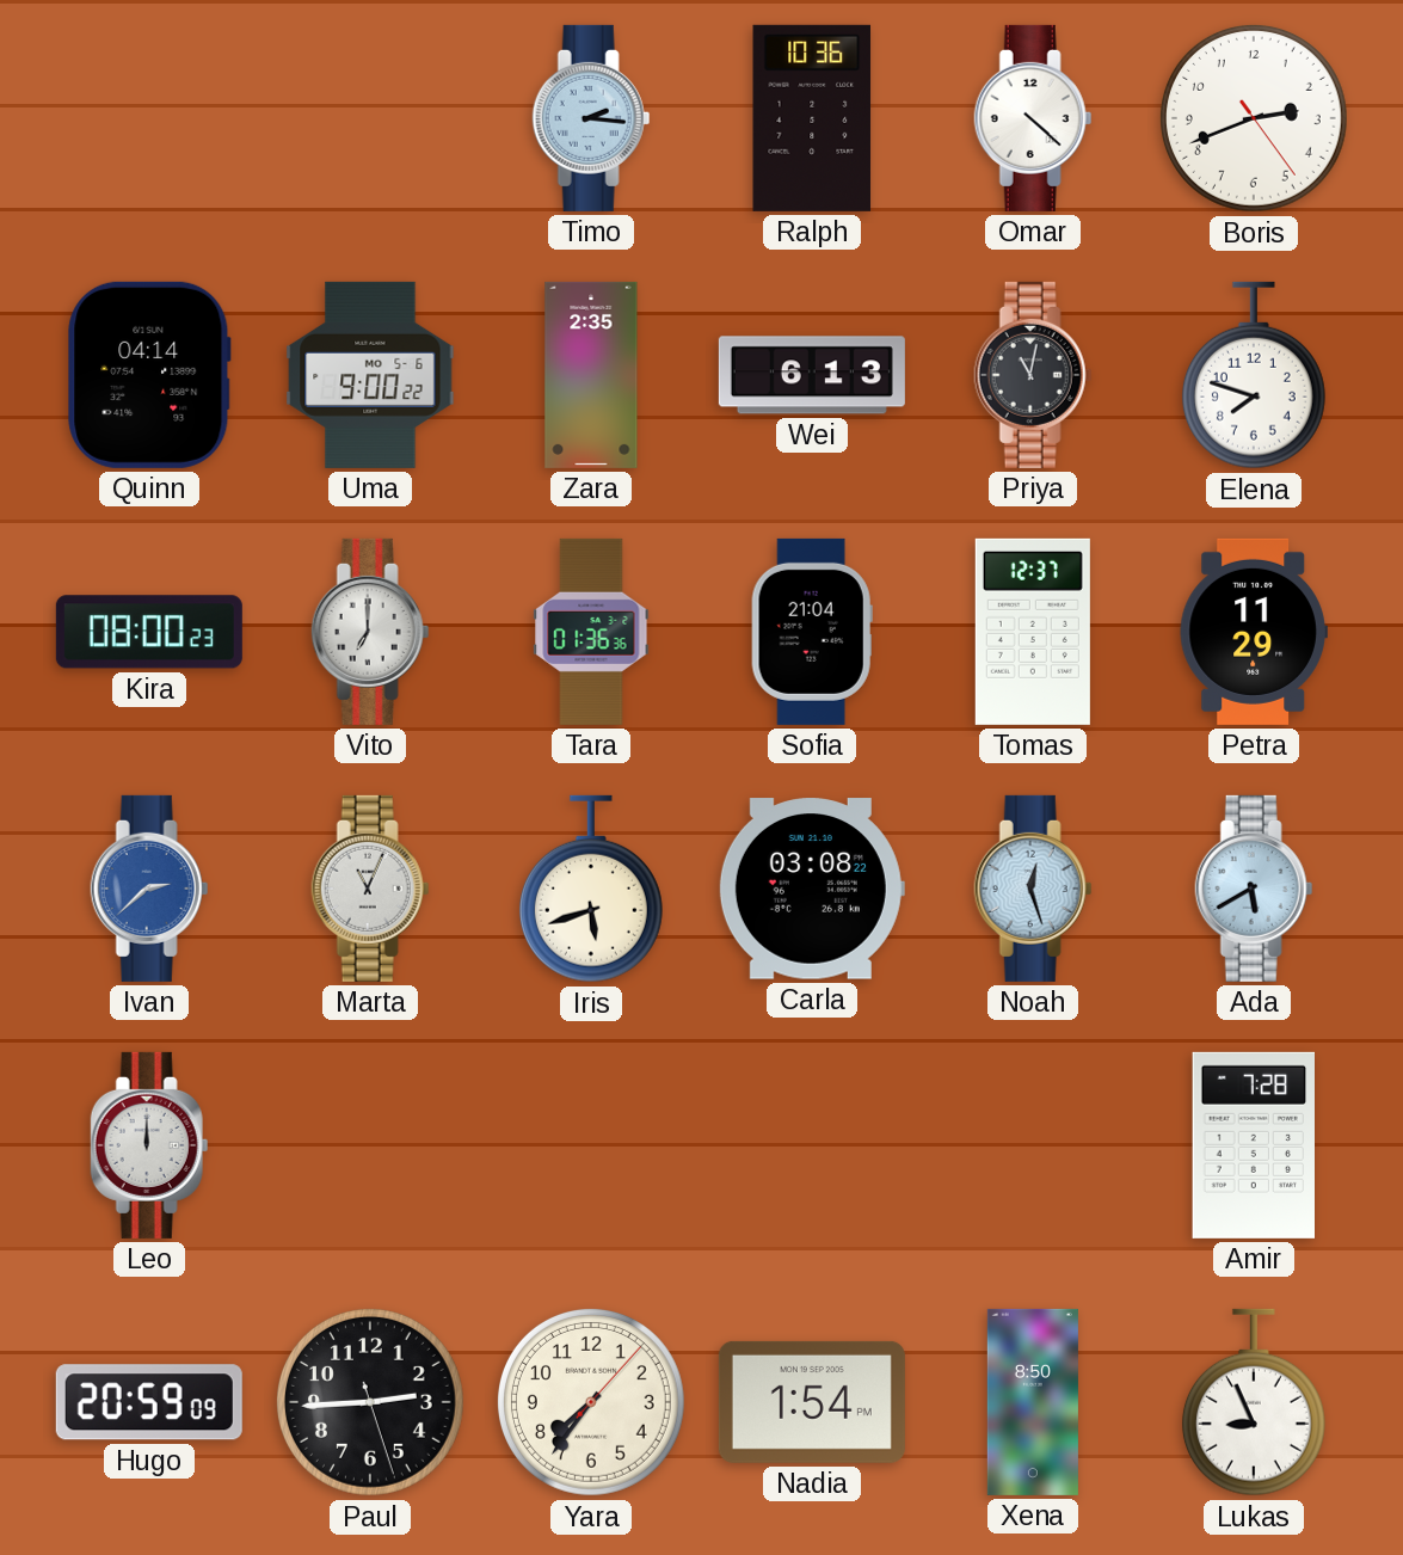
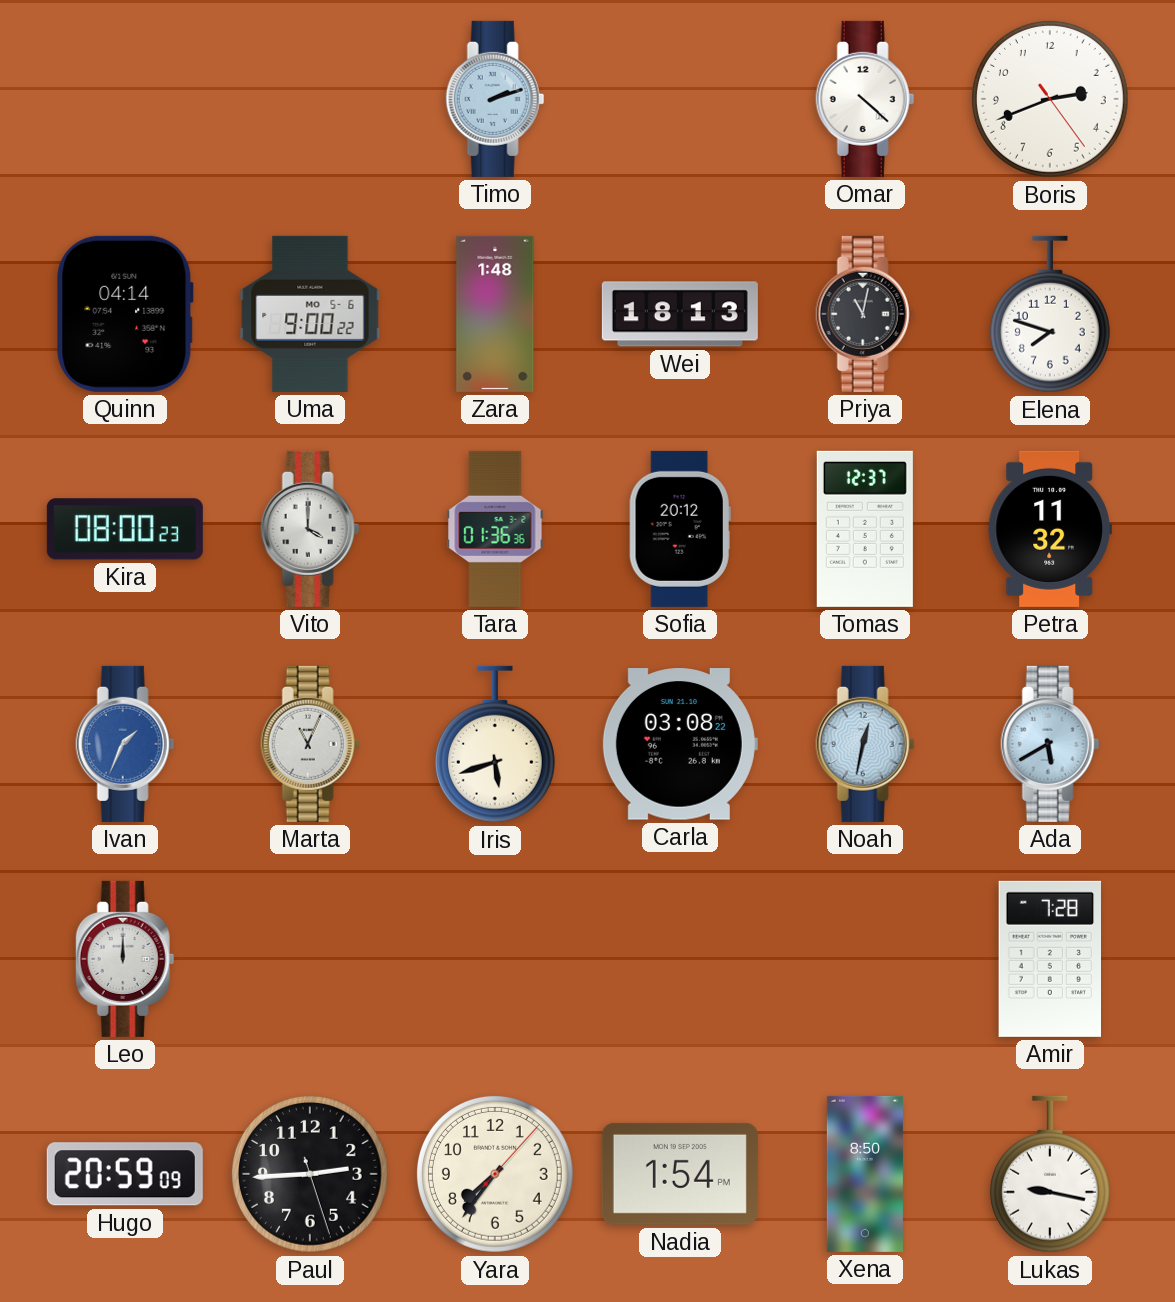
Timo: 2:16 -> 2:12 (495, 99)
Ralph: 10:36 -> none (812, 118)
Zara: 2:35 -> 1:48 (495, 314)
Wei: 6:13 -> 18:13 (680, 314)
Vito: 7:00 -> 4:00 (310, 529)
Sofia: 21:04 -> 20:12 (680, 529)
Petra: 11:29 -> 11:32 (1050, 529)
Ivan: 2:38 -> 1:34 (125, 744)
Noah: 12:27 -> 12:32 (865, 744)
Lukas: 8:56 -> 9:17 (1050, 1174)
